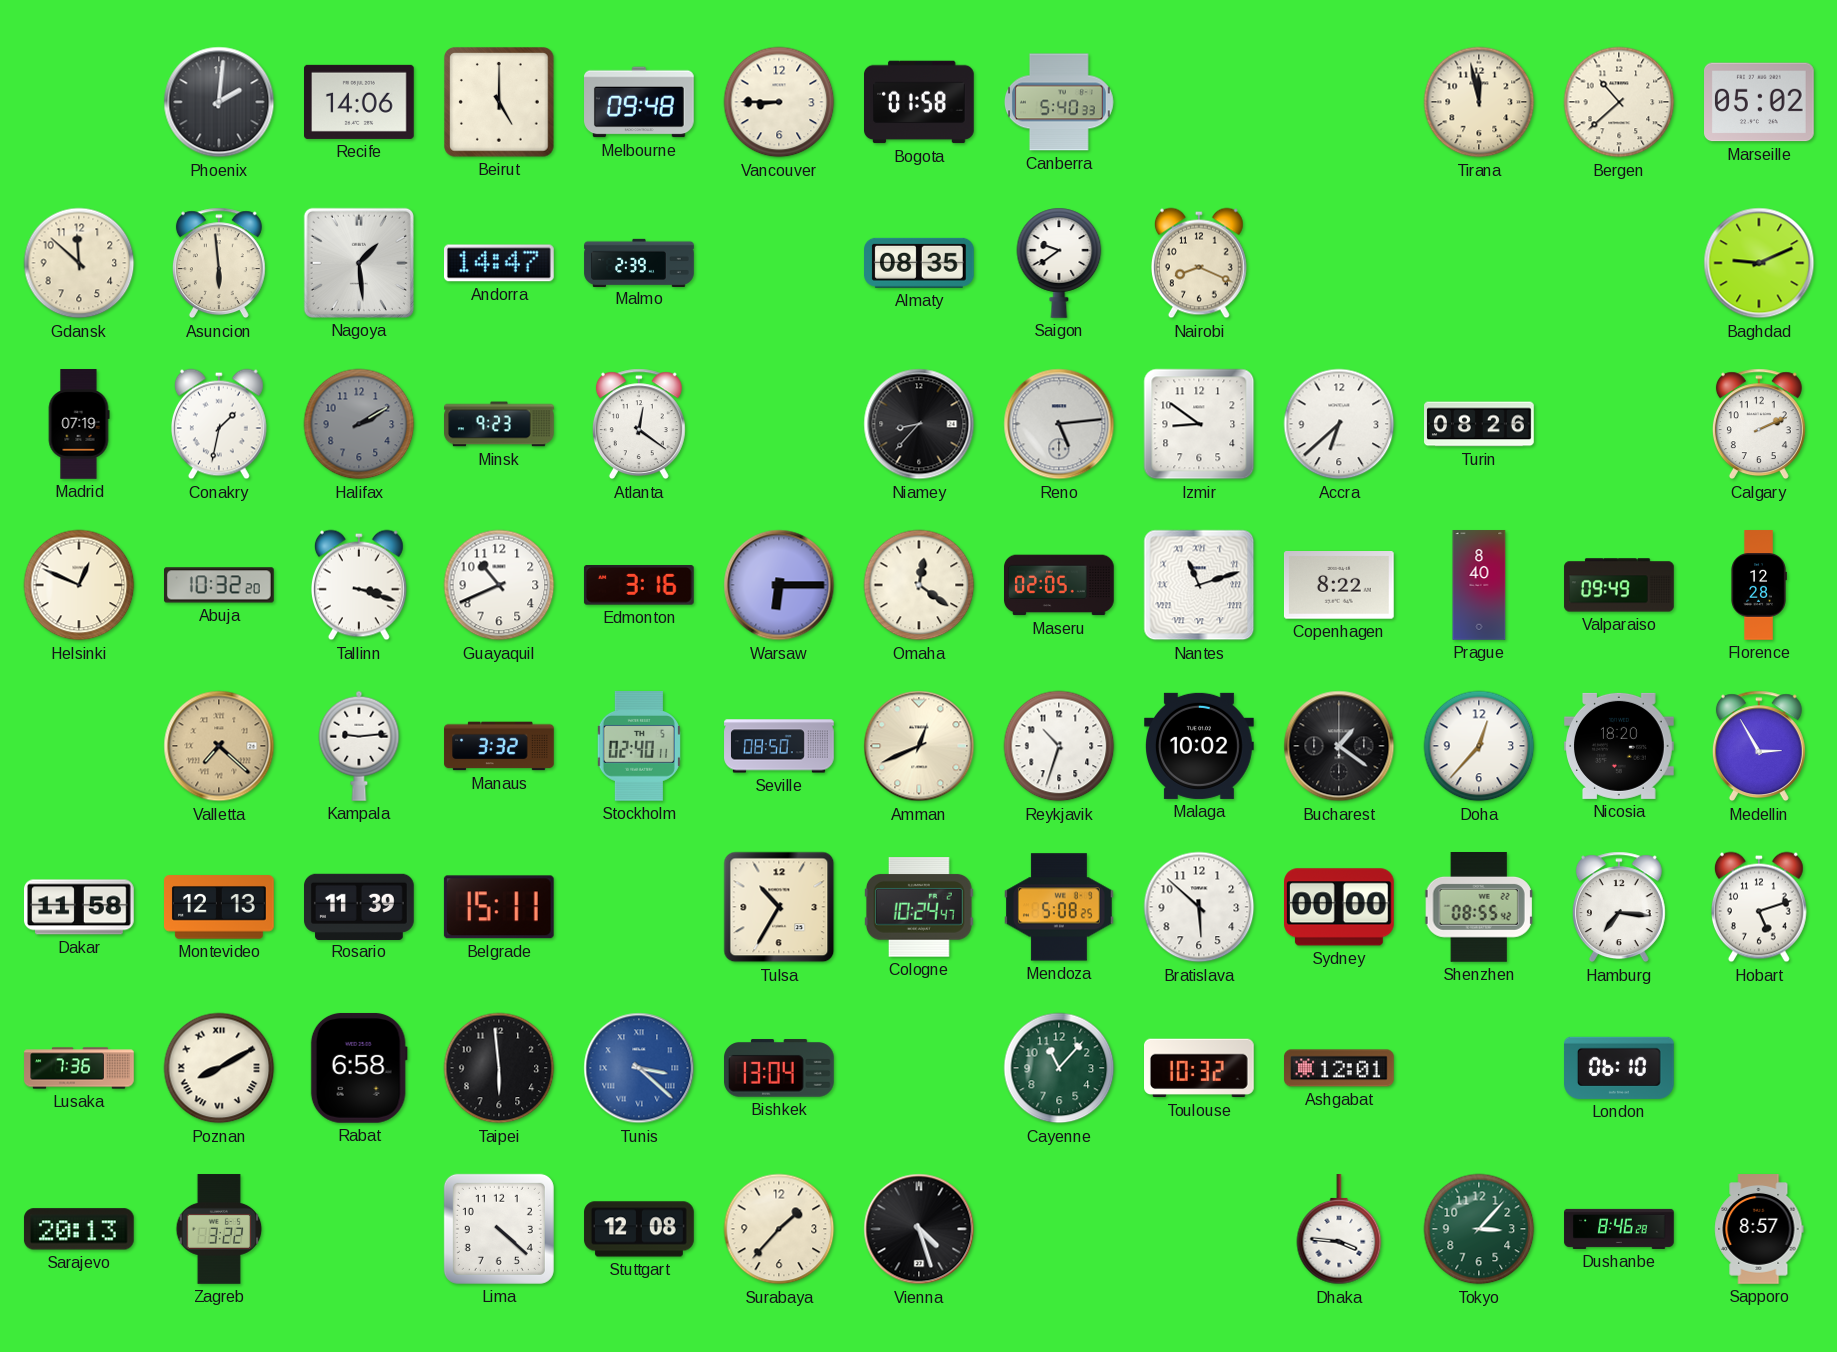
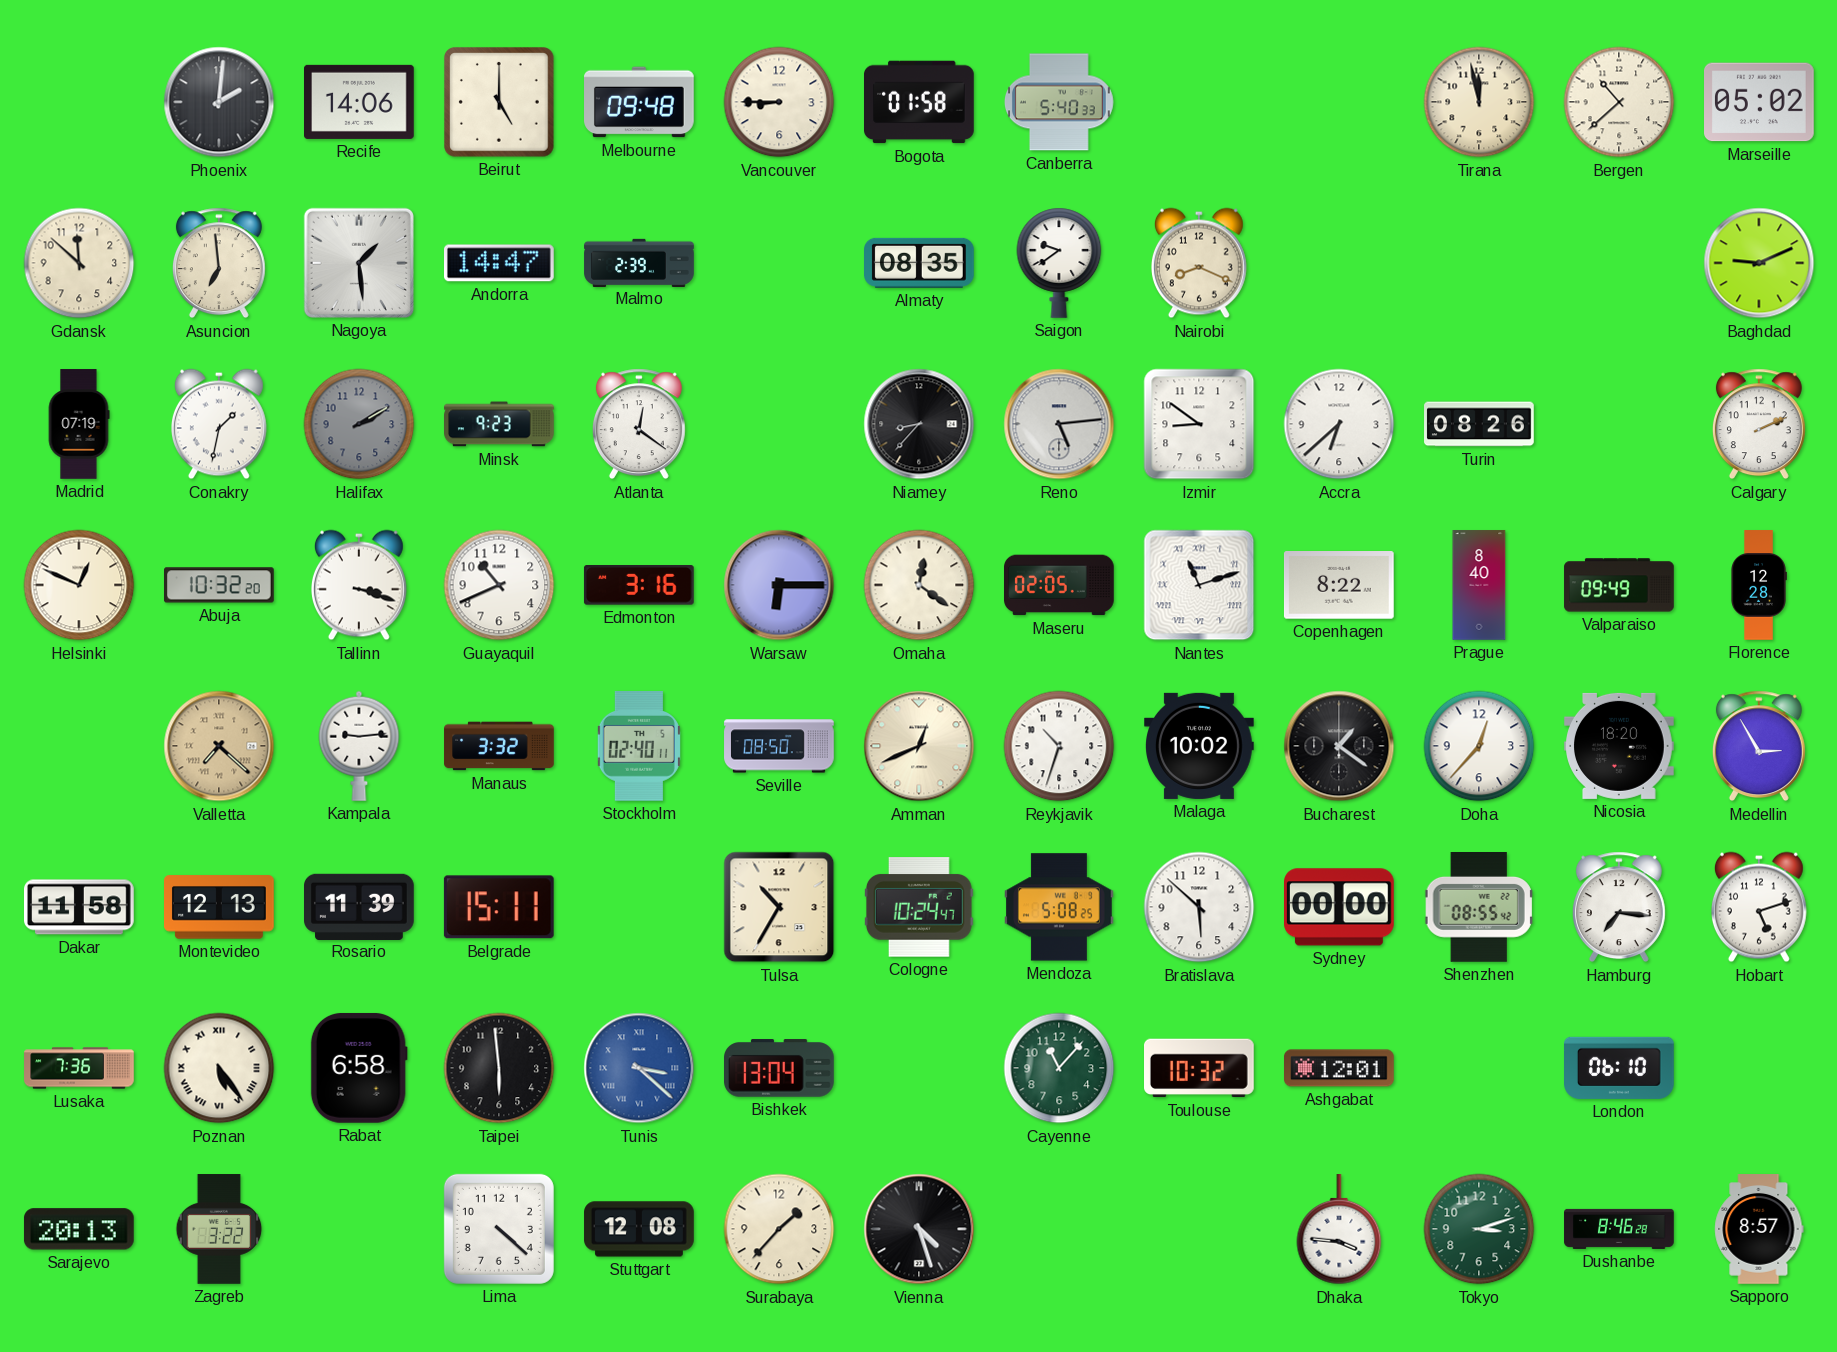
Asuncion: 5:59 -> 6:59 (219, 263)
Poznan: 8:10 -> 5:24 (219, 1068)
Tokyo: 3:07 -> 3:12 (1479, 1229)
